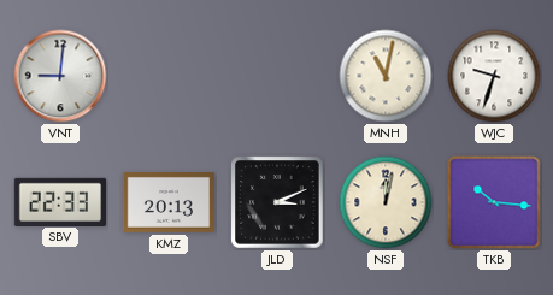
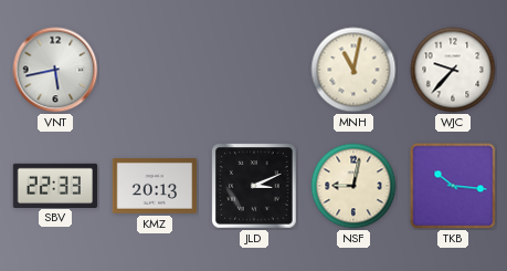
VNT: 9:01 -> 5:43 (55, 70)
WJC: 9:33 -> 9:37 (453, 70)
NSF: 12:02 -> 9:02 (353, 186)
